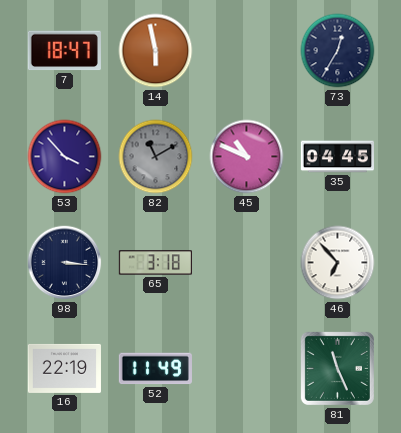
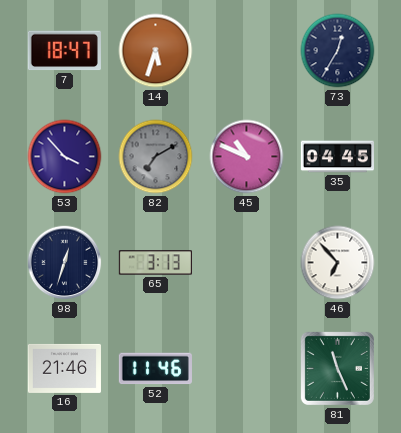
14: 5:58 -> 5:33 (156, 51)
82: 11:10 -> 7:10 (156, 157)
98: 3:16 -> 12:33 (65, 263)
65: 3:18 -> 3:13 (155, 263)
16: 22:19 -> 21:46 (64, 368)
52: 11:49 -> 11:46 (155, 369)
